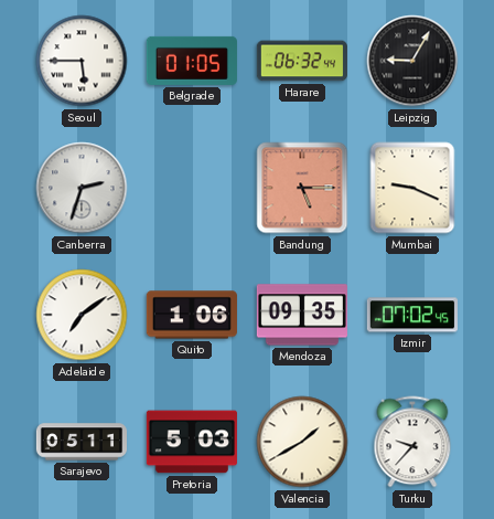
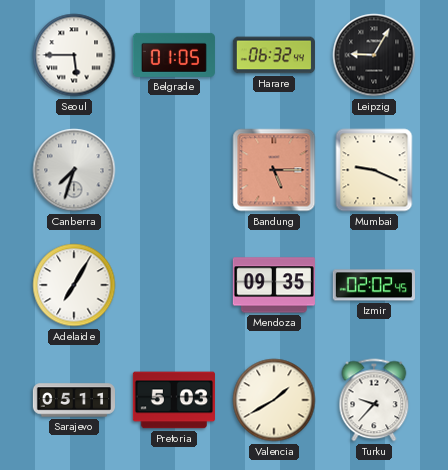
Canberra: 2:33 -> 7:33 (74, 170)
Adelaide: 7:09 -> 7:05 (74, 285)
Quito: 1:06 -> none (192, 315)
Izmir: 07:02 -> 02:02 (374, 285)
